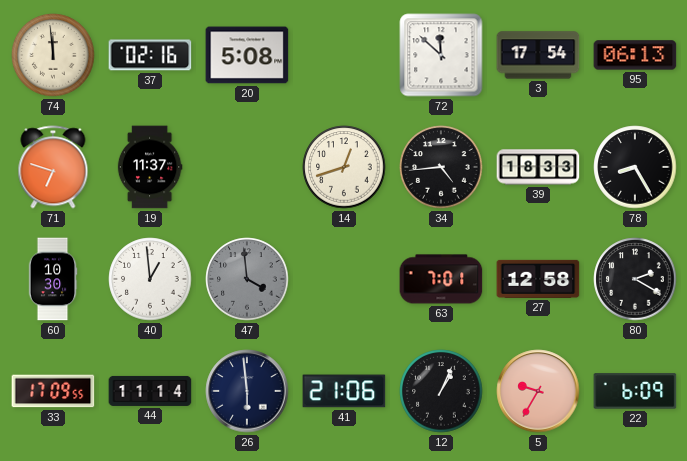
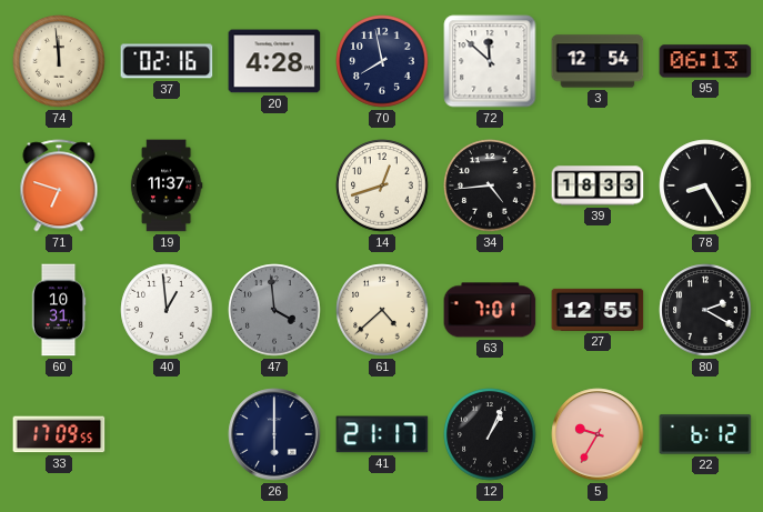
20: 5:08 -> 4:28 (274, 61)
70: none -> 7:58 (382, 61)
3: 17:54 -> 12:54 (598, 61)
60: 10:30 -> 10:31 (59, 310)
61: none -> 4:38 (382, 310)
27: 12:58 -> 12:55 (598, 310)
44: 11:14 -> none (150, 391)
26: 5:59 -> 6:00 (274, 434)
41: 21:06 -> 21:17 (382, 434)
22: 6:09 -> 6:12 (705, 434)
